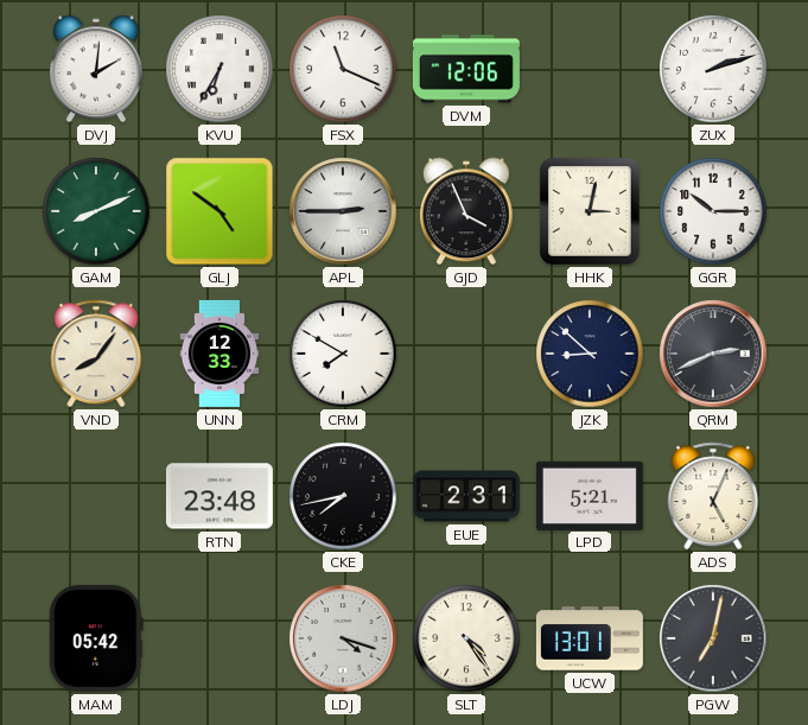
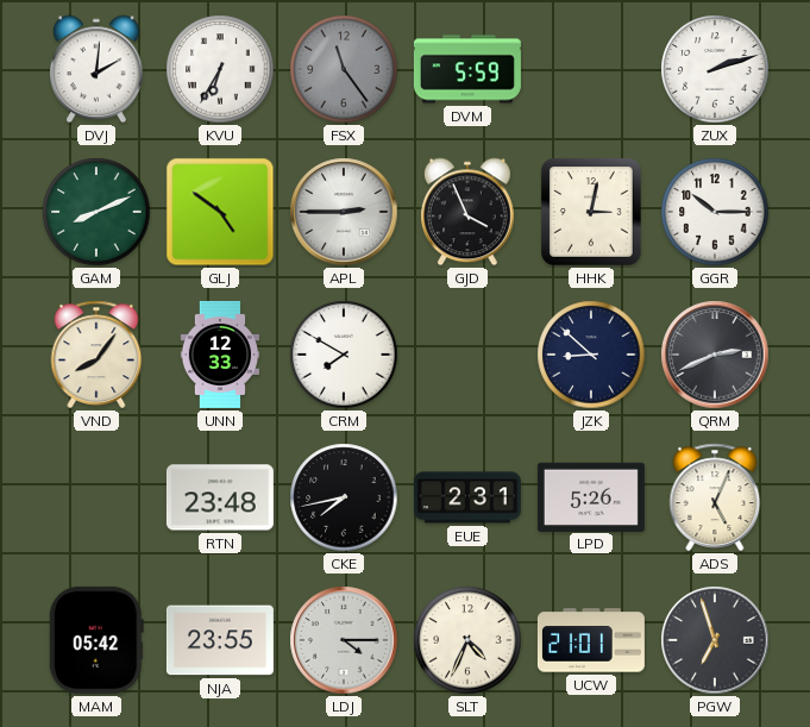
FSX: 11:19 -> 11:24 (344, 69)
FSX dial: white -> grey (344, 69)
DVM: 12:06 -> 5:59 (467, 69)
LPD: 5:21 -> 5:26 (591, 496)
NJA: none -> 23:55 (220, 640)
LDJ: 4:18 -> 4:15 (344, 640)
SLT: 4:24 -> 4:34 (467, 640)
UCW: 13:01 -> 21:01 (591, 640)
PGW: 7:02 -> 6:57 (715, 640)
